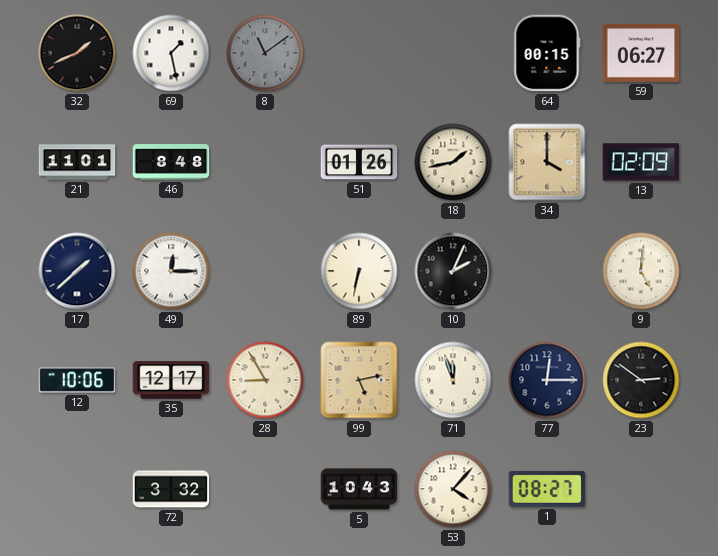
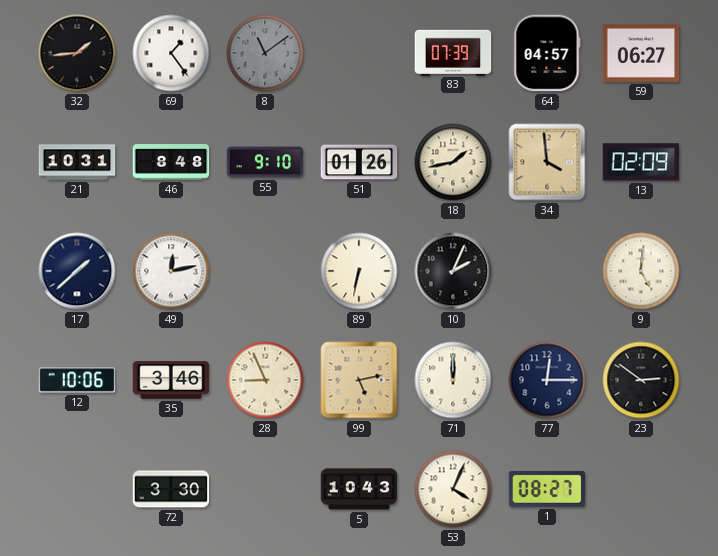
32: 1:41 -> 1:44 (77, 53)
69: 1:28 -> 1:24 (171, 53)
83: none -> 07:39 (453, 52)
64: 00:15 -> 04:57 (547, 53)
21: 11:01 -> 10:31 (77, 162)
55: none -> 9:10 (265, 162)
34: 4:00 -> 3:59 (547, 162)
49: 12:15 -> 12:13 (171, 271)
35: 12:17 -> 3:46 (171, 380)
28: 8:55 -> 8:56 (265, 380)
71: 11:57 -> 12:00 (453, 380)
72: 3:32 -> 3:30 (171, 489)
53: 4:07 -> 4:04 (453, 489)
